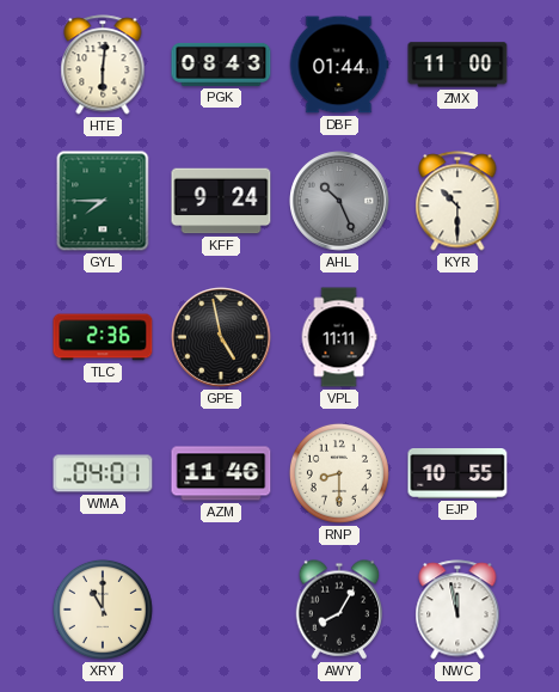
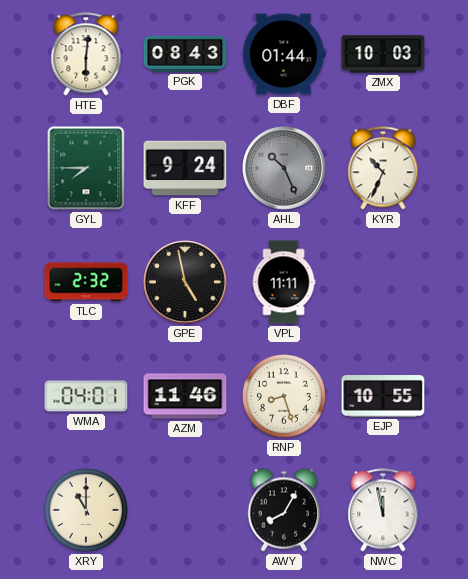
ZMX: 11:00 -> 10:03 (383, 54)
KYR: 10:30 -> 10:34 (383, 168)
TLC: 2:36 -> 2:32 (86, 282)
RNP: 8:30 -> 8:27 (284, 396)
